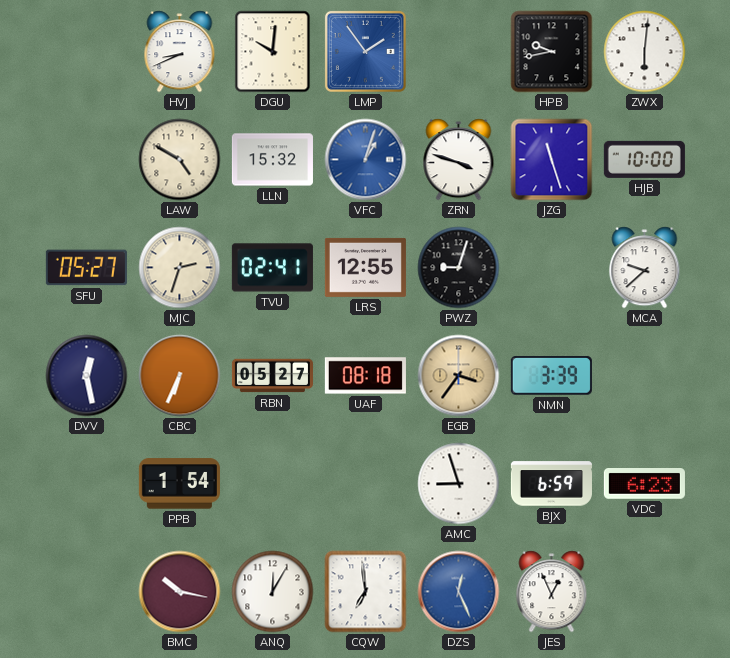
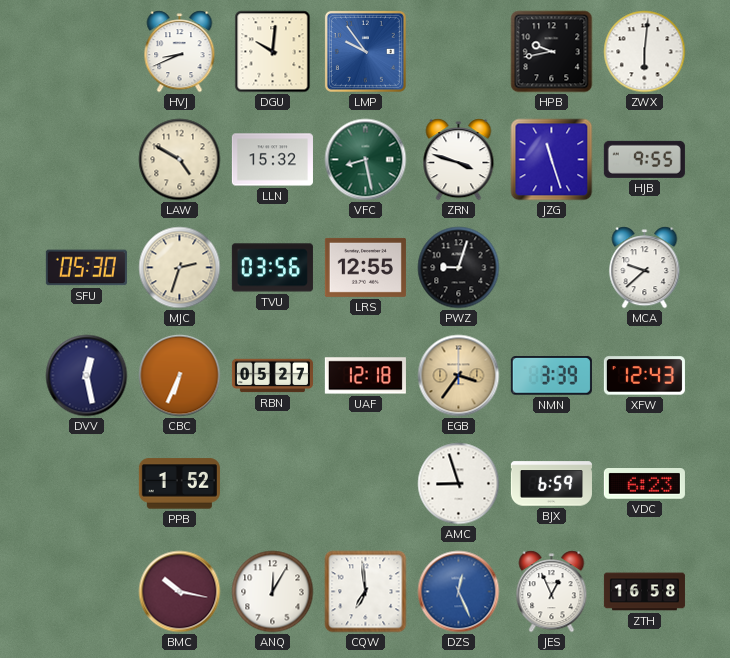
LMP: 1:54 -> 9:54 (365, 51)
VFC: 1:03 -> 8:28 (366, 160)
VFC dial: blue -> green (366, 160)
HJB: 10:00 -> 9:55 (644, 159)
SFU: 05:27 -> 05:30 (86, 268)
TVU: 02:41 -> 03:56 (272, 268)
UAF: 08:18 -> 12:18 (365, 376)
XFW: none -> 12:43 (644, 376)
PPB: 1:54 -> 1:52 (179, 484)
ZTH: none -> 16:58 (644, 592)
